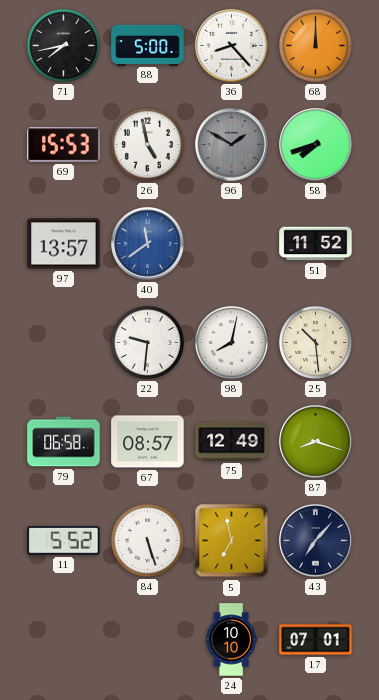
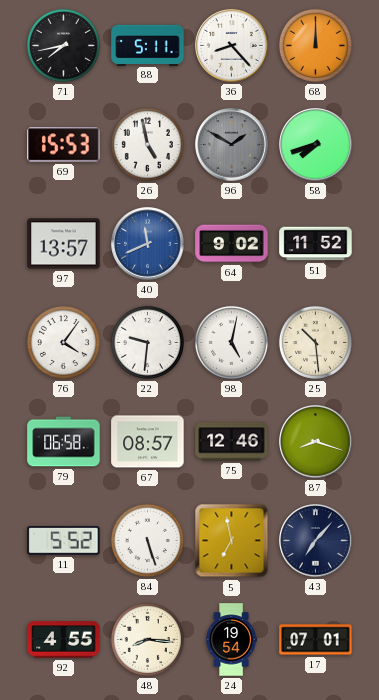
88: 5:00 -> 5:11 (148, 45)
40: 11:39 -> 11:41 (148, 244)
64: none -> 9:02 (232, 244)
76: none -> 4:06 (63, 342)
98: 8:02 -> 5:02 (231, 342)
75: 12:49 -> 12:46 (232, 442)
92: none -> 4:55 (64, 640)
48: none -> 8:16 (147, 639)
24: 10:10 -> 19:54 (231, 640)
